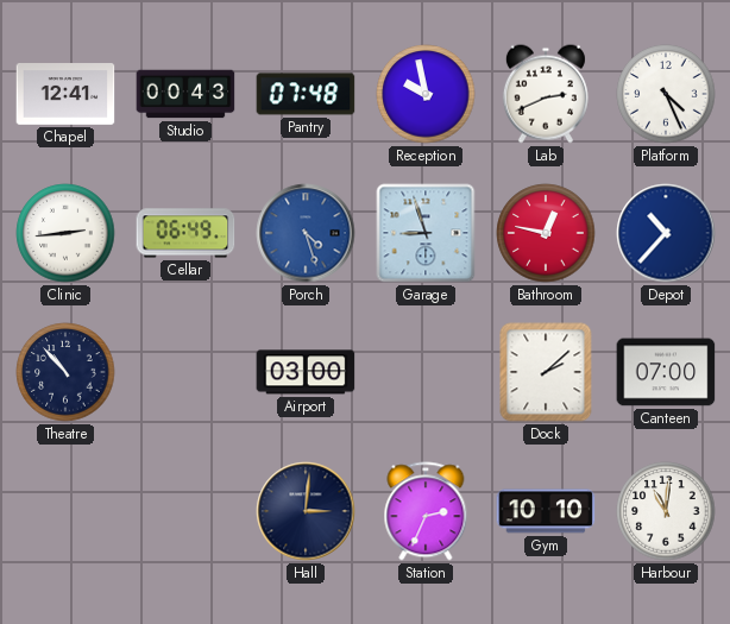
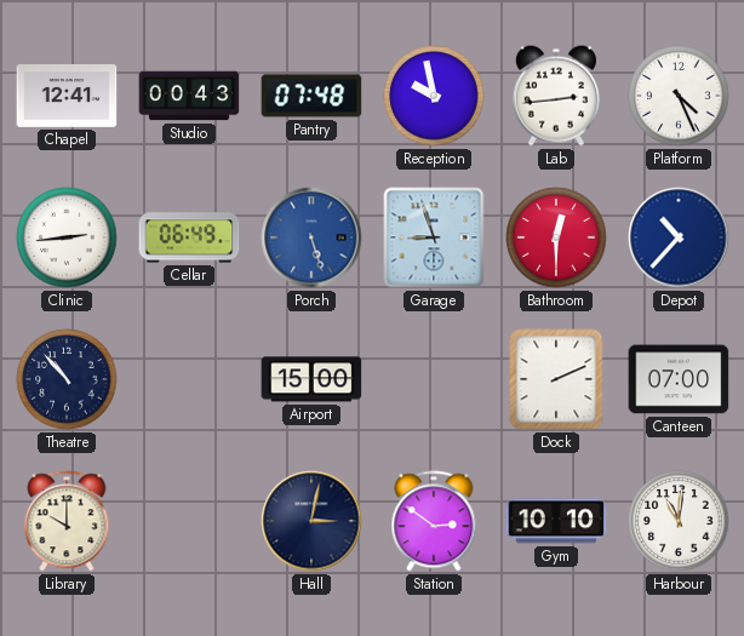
Lab: 2:41 -> 2:44 (556, 96)
Porch: 4:27 -> 5:27 (311, 237)
Bathroom: 12:47 -> 12:30 (556, 237)
Airport: 03:00 -> 15:00 (311, 379)
Dock: 2:08 -> 2:11 (556, 379)
Library: none -> 10:00 (67, 521)
Hall: 3:01 -> 3:02 (311, 521)
Station: 2:34 -> 2:51 (434, 521)
